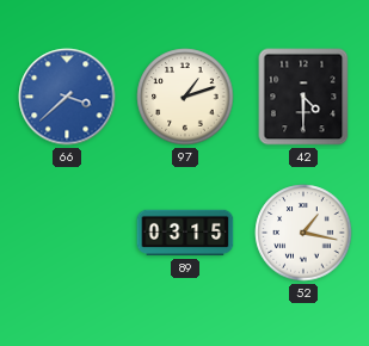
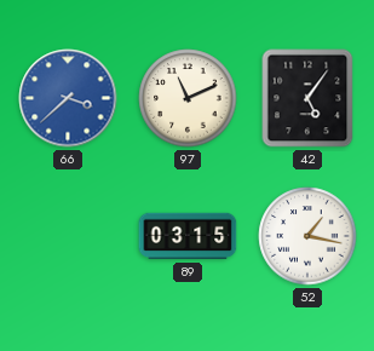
97: 1:12 -> 11:11 (188, 98)
42: 4:30 -> 5:06 (307, 98)
